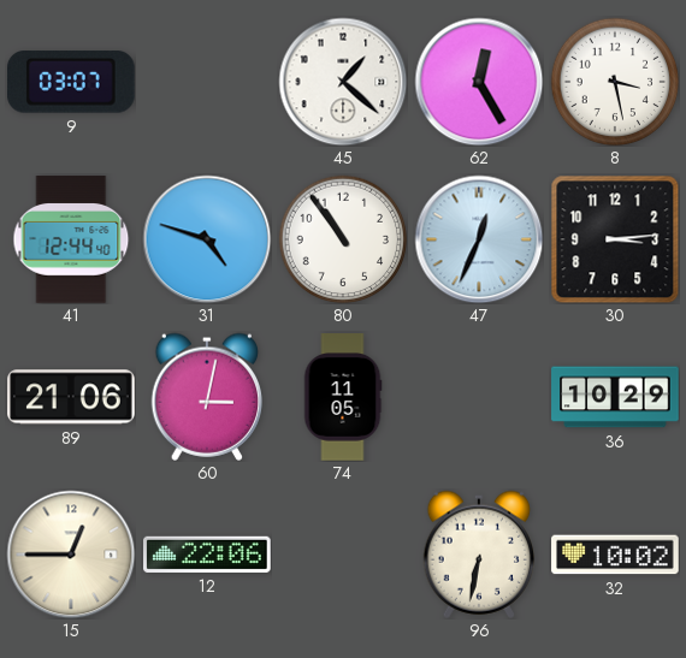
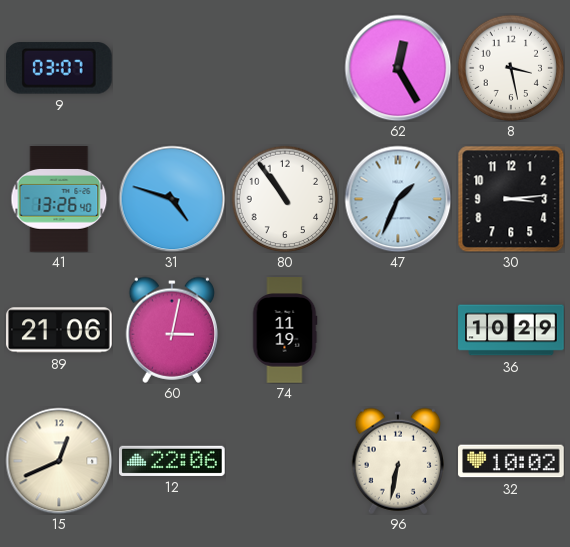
45: 1:22 -> none (343, 82)
41: 12:44 -> 13:26 (59, 199)
47: 12:34 -> 1:34 (398, 199)
74: 11:05 -> 11:19 (285, 330)
15: 12:45 -> 12:41 (59, 461)
